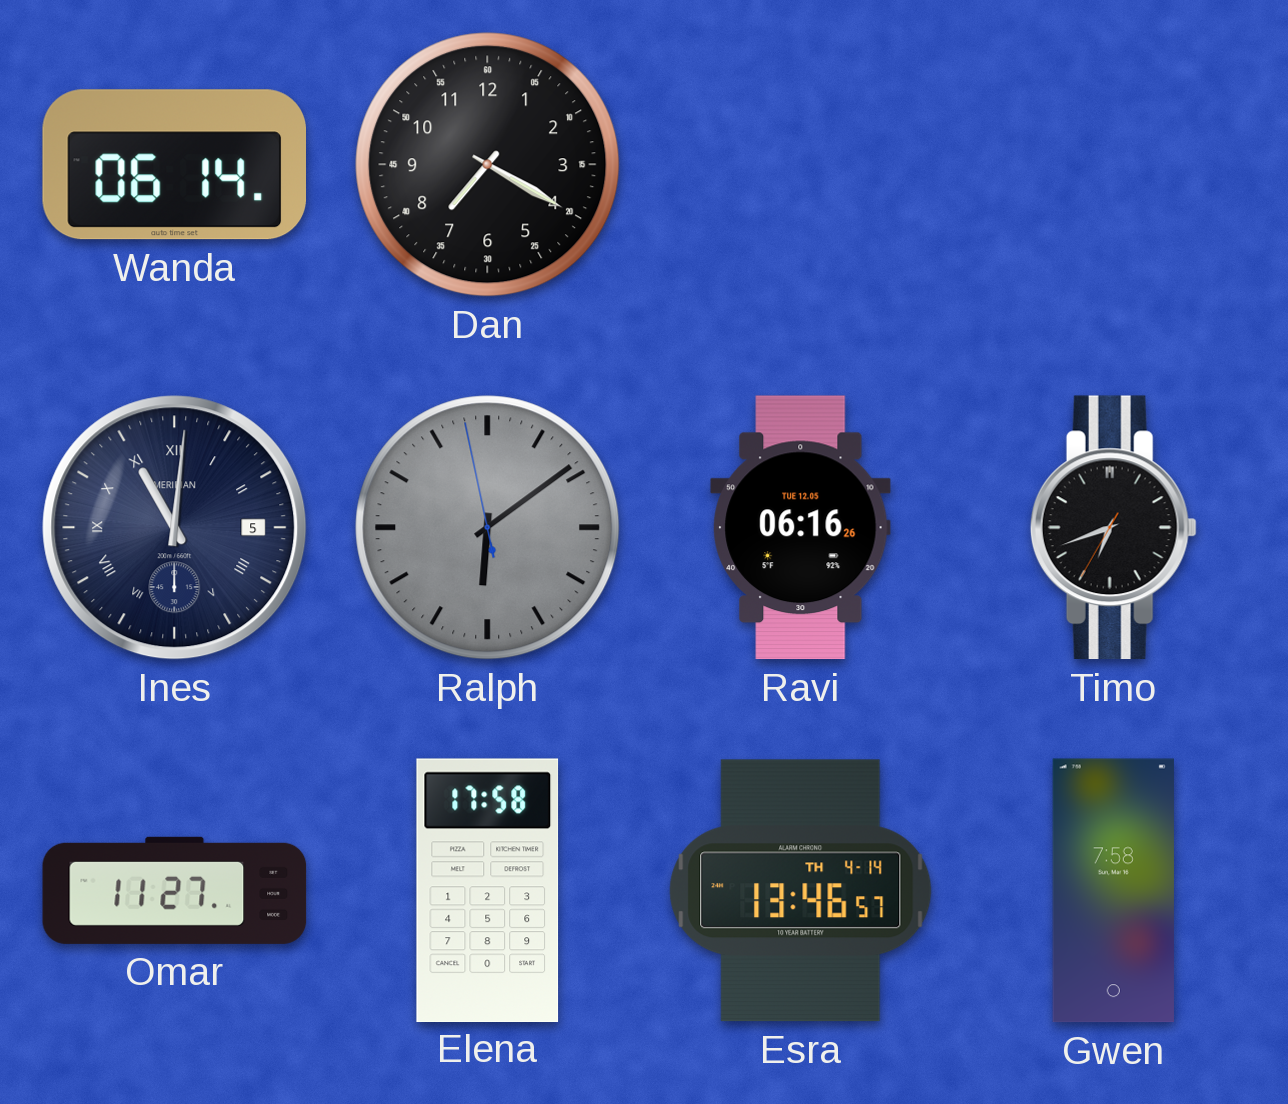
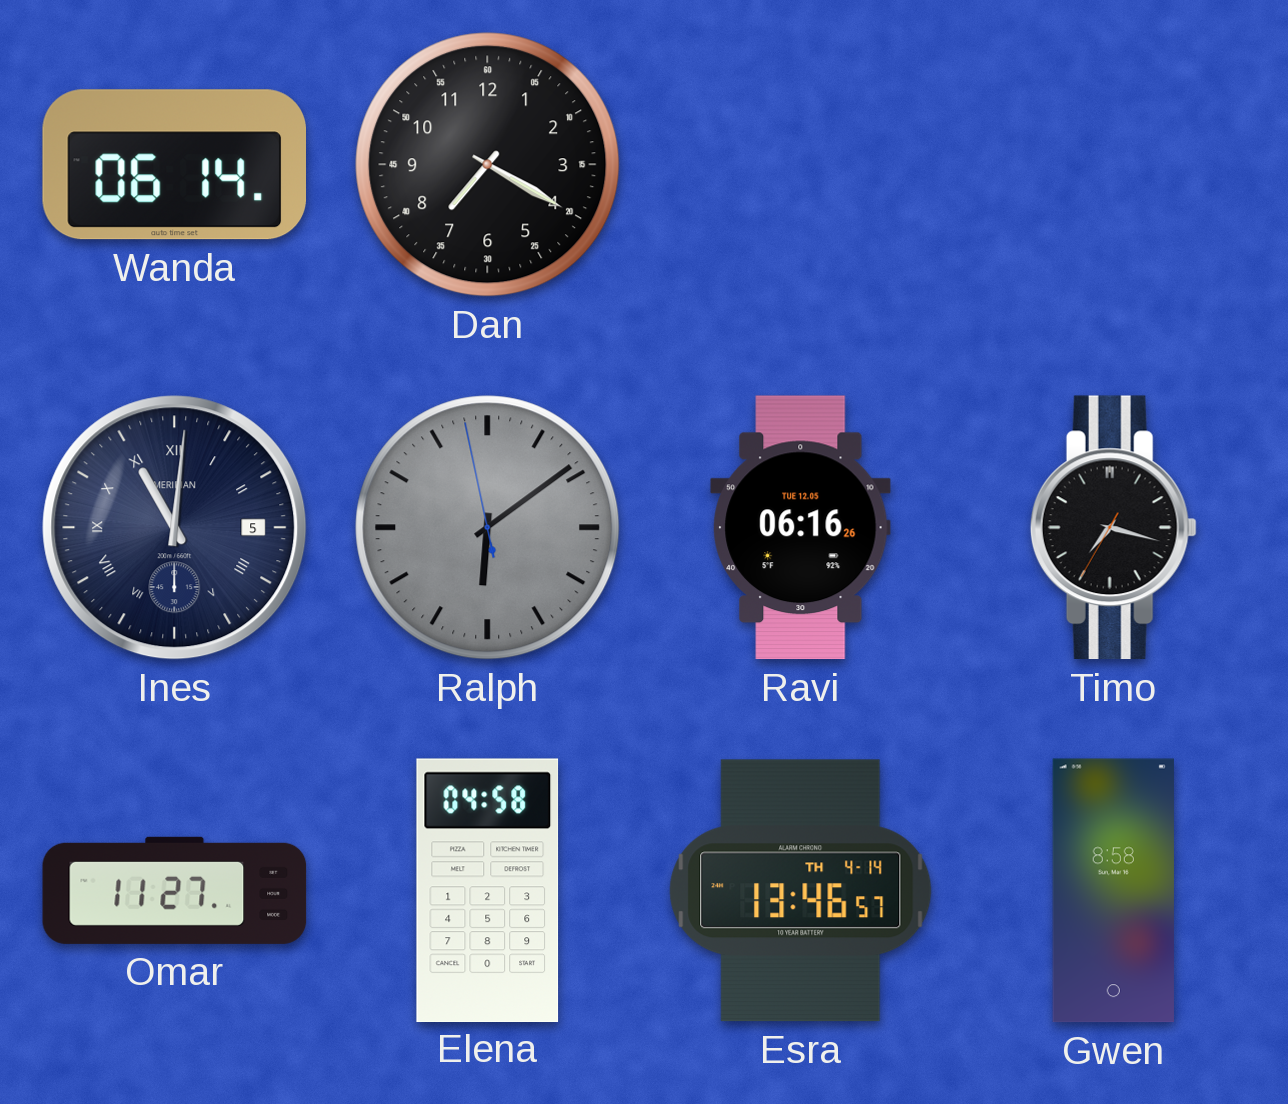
Timo: 6:41 -> 7:17 (1113, 528)
Elena: 17:58 -> 04:58 (488, 890)
Gwen: 7:58 -> 8:58 (1113, 891)
